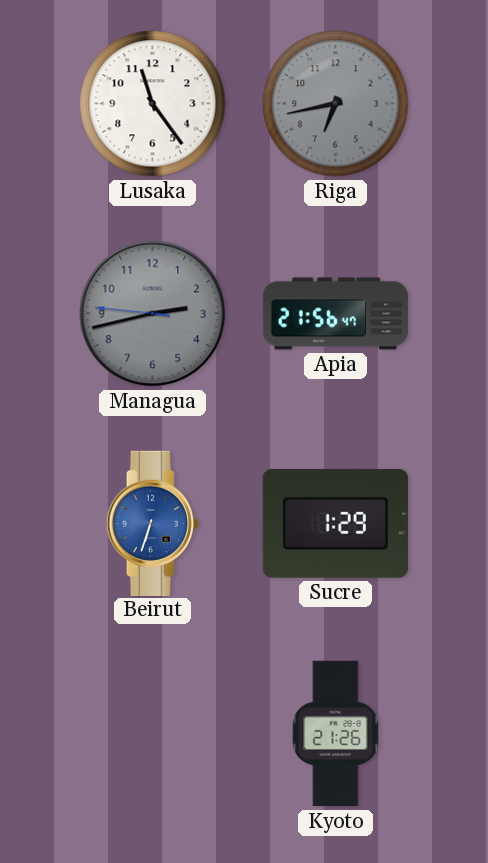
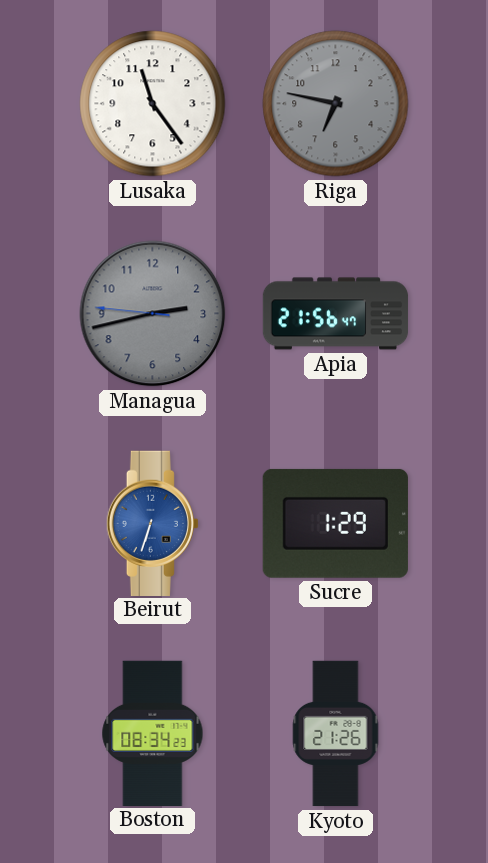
Riga: 6:43 -> 6:47 (336, 104)
Boston: none -> 08:34 (153, 733)
